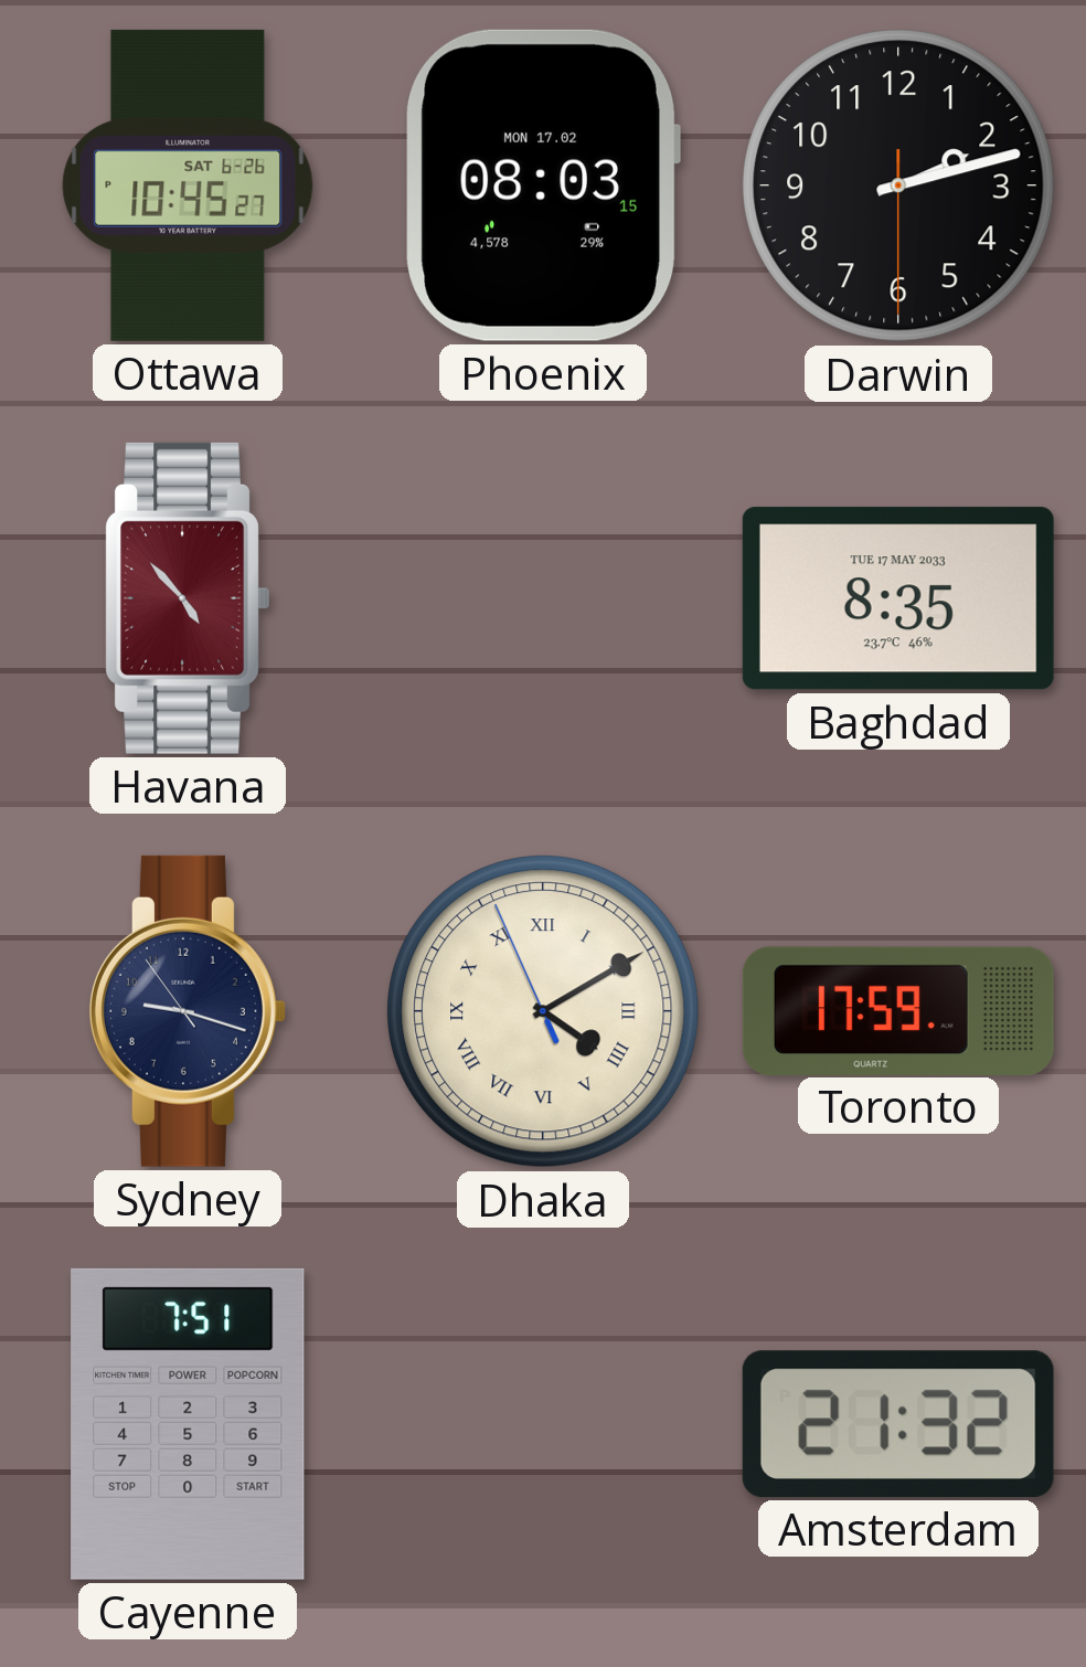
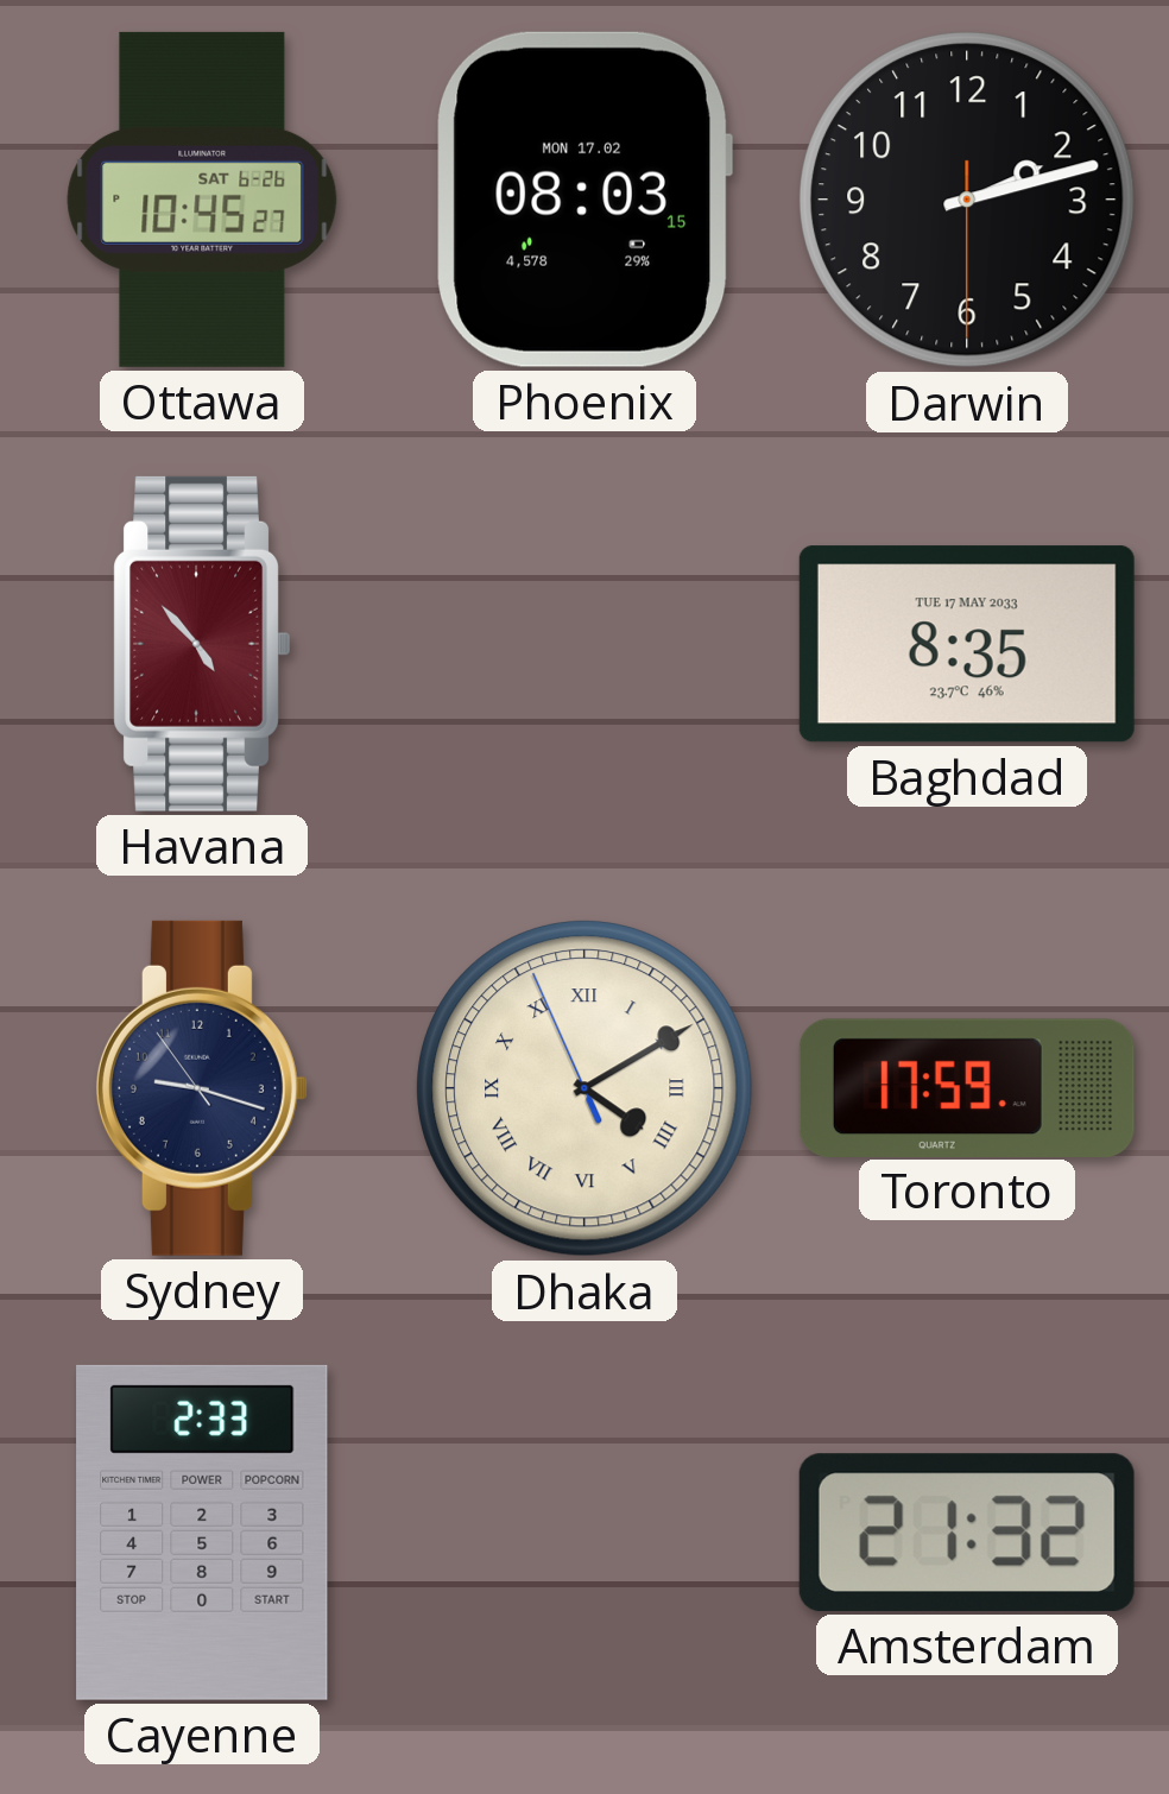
Cayenne: 7:51 -> 2:33 (202, 1533)
